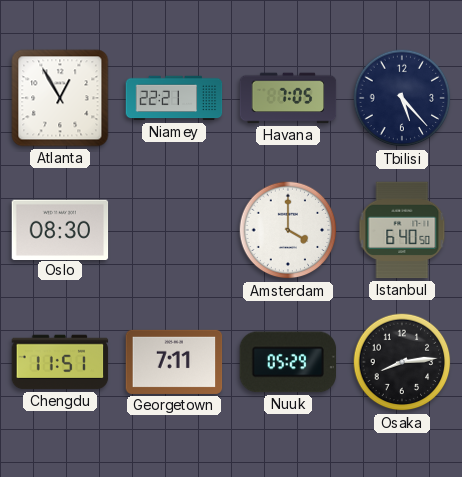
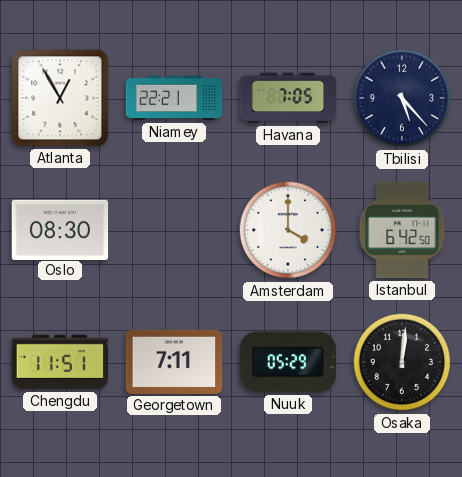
Istanbul: 6:40 -> 6:42 (402, 230)
Osaka: 8:14 -> 12:01 (402, 362)
